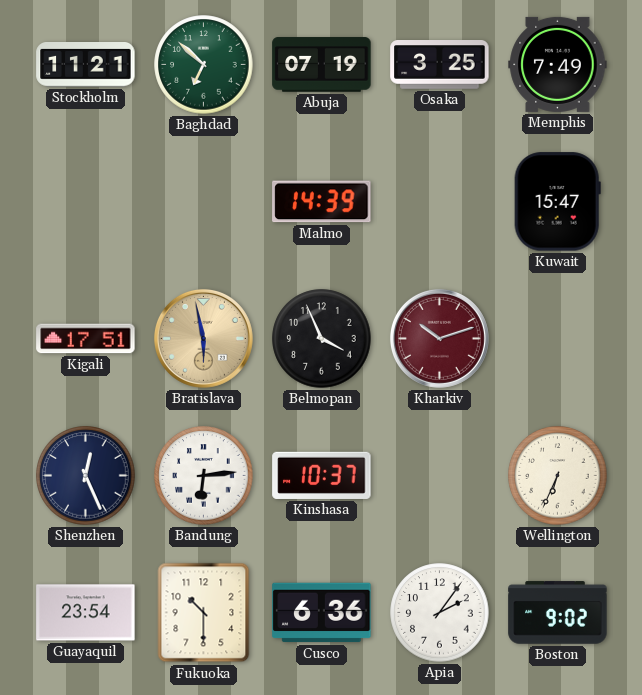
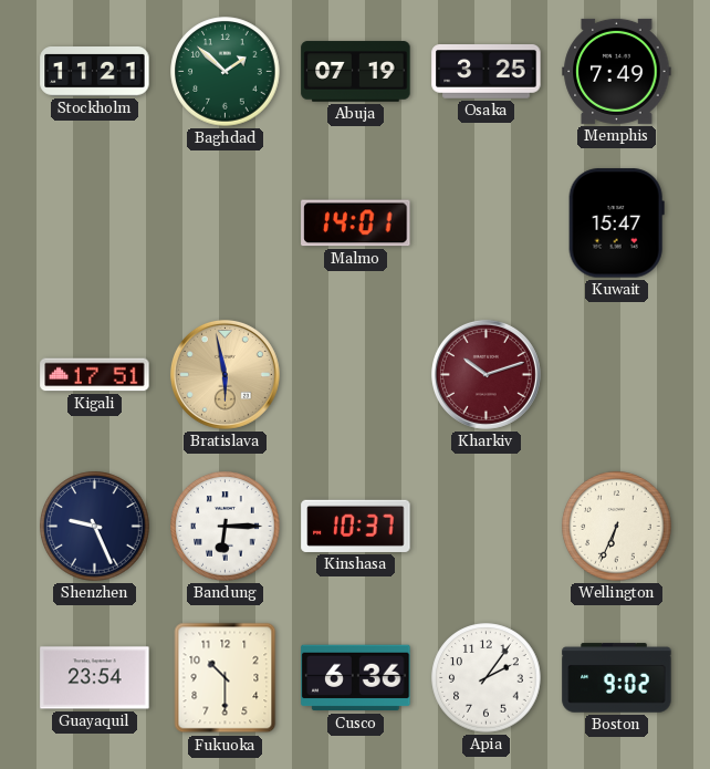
Baghdad: 6:52 -> 1:52 (226, 72)
Malmo: 14:39 -> 14:01 (356, 224)
Belmopan: 3:56 -> none (322, 339)
Shenzhen: 12:26 -> 9:26 (95, 527)
Bandung: 6:14 -> 6:15 (226, 527)
